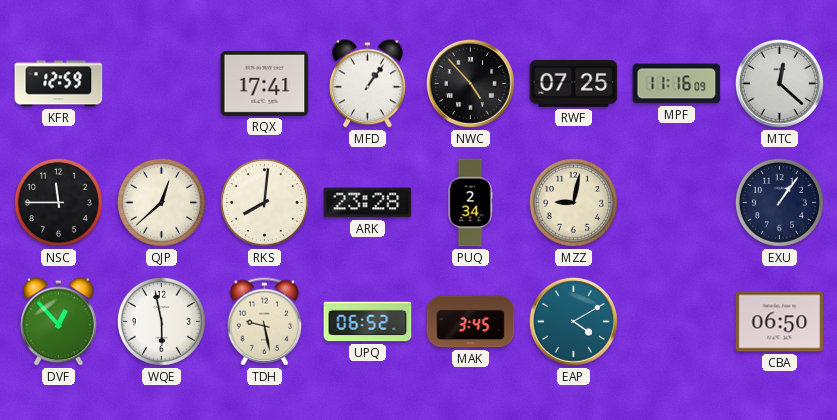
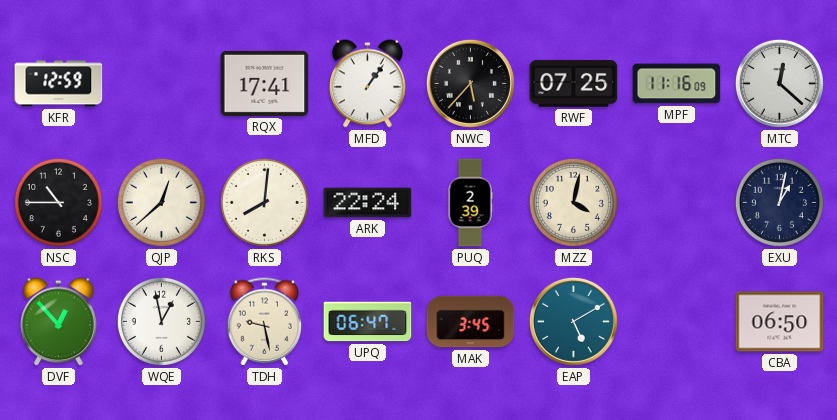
NWC: 4:53 -> 5:37 (470, 83)
NSC: 11:45 -> 10:45 (58, 202)
ARK: 23:28 -> 22:24 (368, 203)
PUQ: 2:34 -> 2:39 (470, 203)
MZZ: 9:02 -> 4:02 (573, 202)
EXU: 1:06 -> 1:02 (779, 202)
WQE: 5:58 -> 12:58 (161, 321)
UPQ: 06:52 -> 06:47 (368, 322)
EAP: 4:10 -> 5:10 (573, 321)
